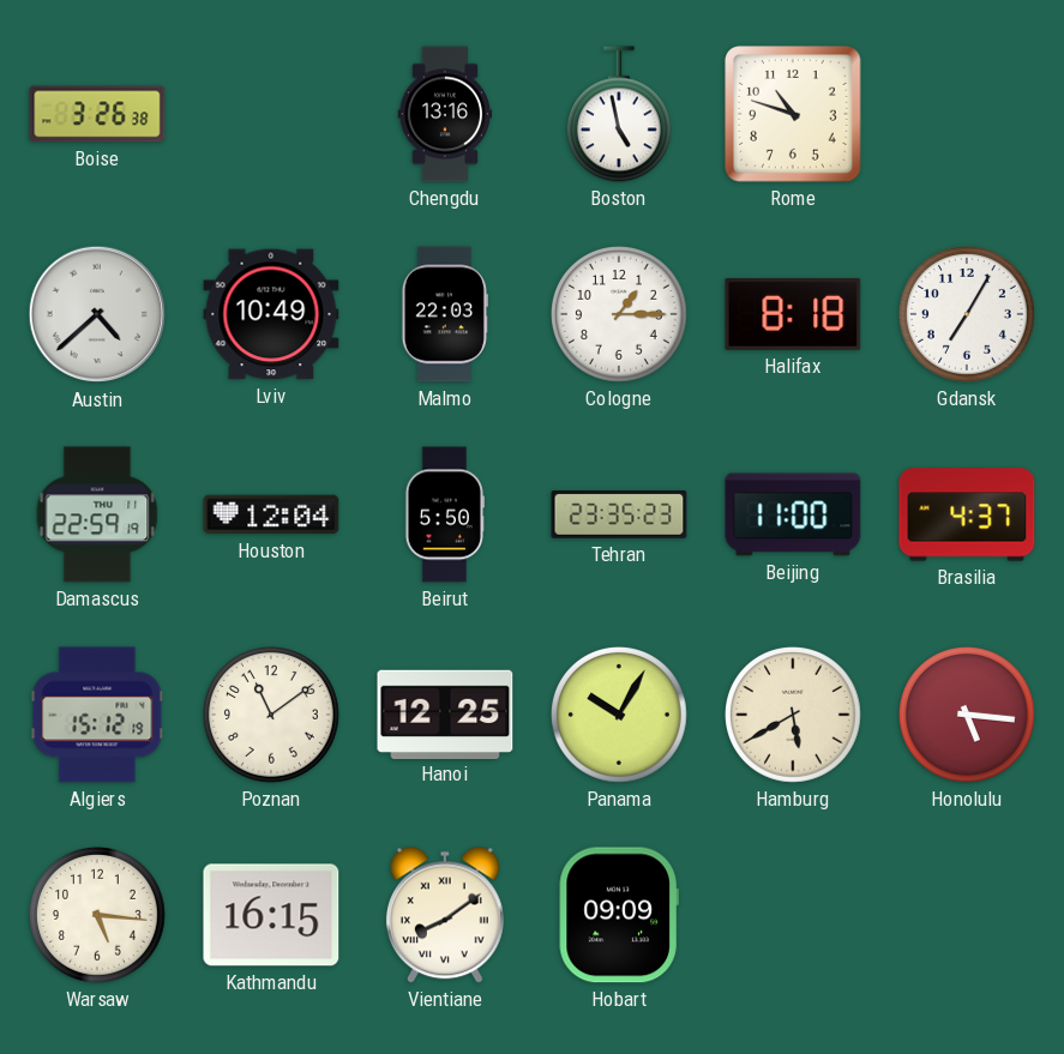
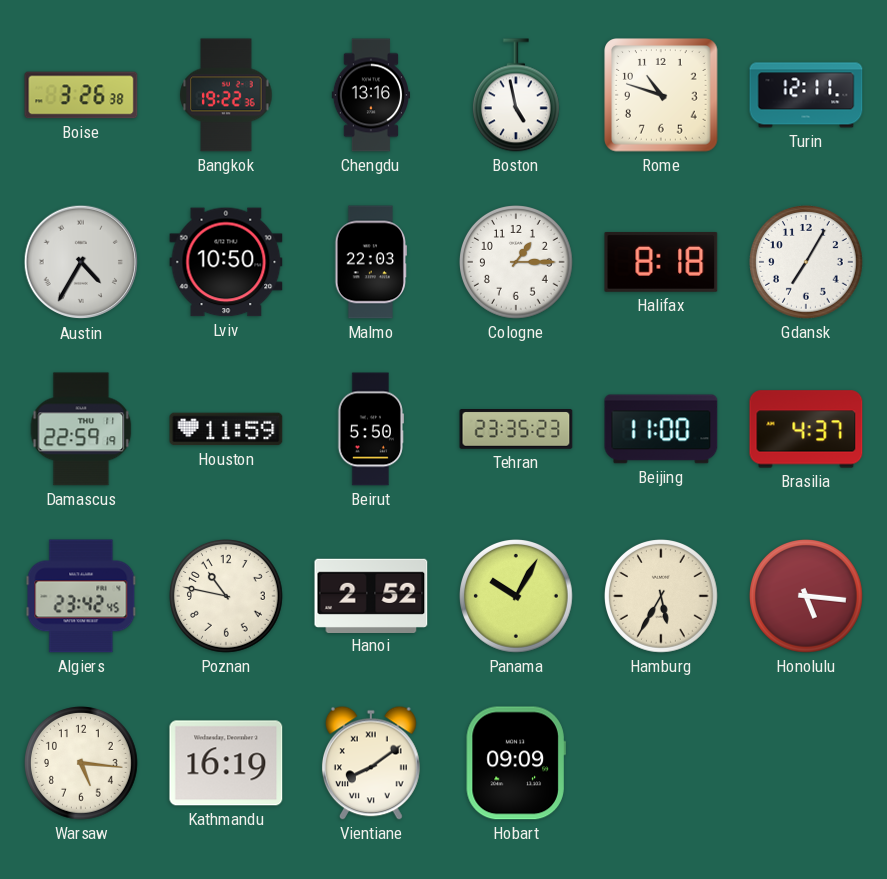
Bangkok: none -> 19:22 (226, 95)
Turin: none -> 12:11 (806, 95)
Austin: 4:38 -> 4:35 (81, 262)
Lviv: 10:49 -> 10:50 (226, 262)
Houston: 12:04 -> 11:59 (226, 429)
Algiers: 15:12 -> 23:42 (81, 596)
Poznan: 11:09 -> 10:47 (227, 597)
Hanoi: 12:25 -> 2:52 (371, 595)
Hamburg: 5:40 -> 5:35 (662, 597)
Kathmandu: 16:15 -> 16:19 (226, 763)
